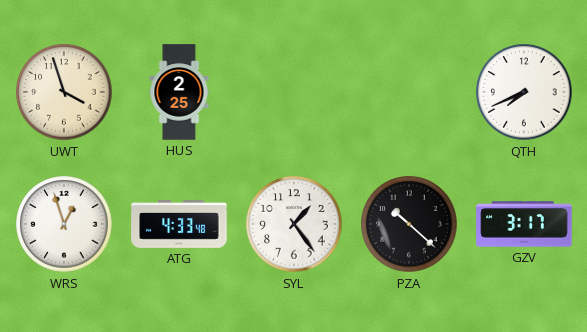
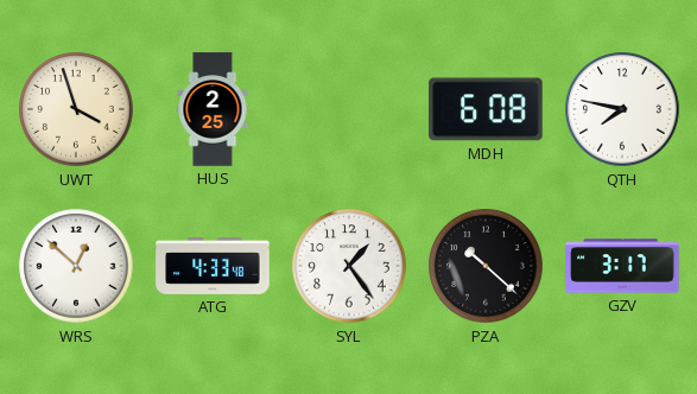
MDH: none -> 6:08 (486, 109)
QTH: 7:41 -> 7:47 (622, 109)
WRS: 12:57 -> 12:52 (76, 266)
